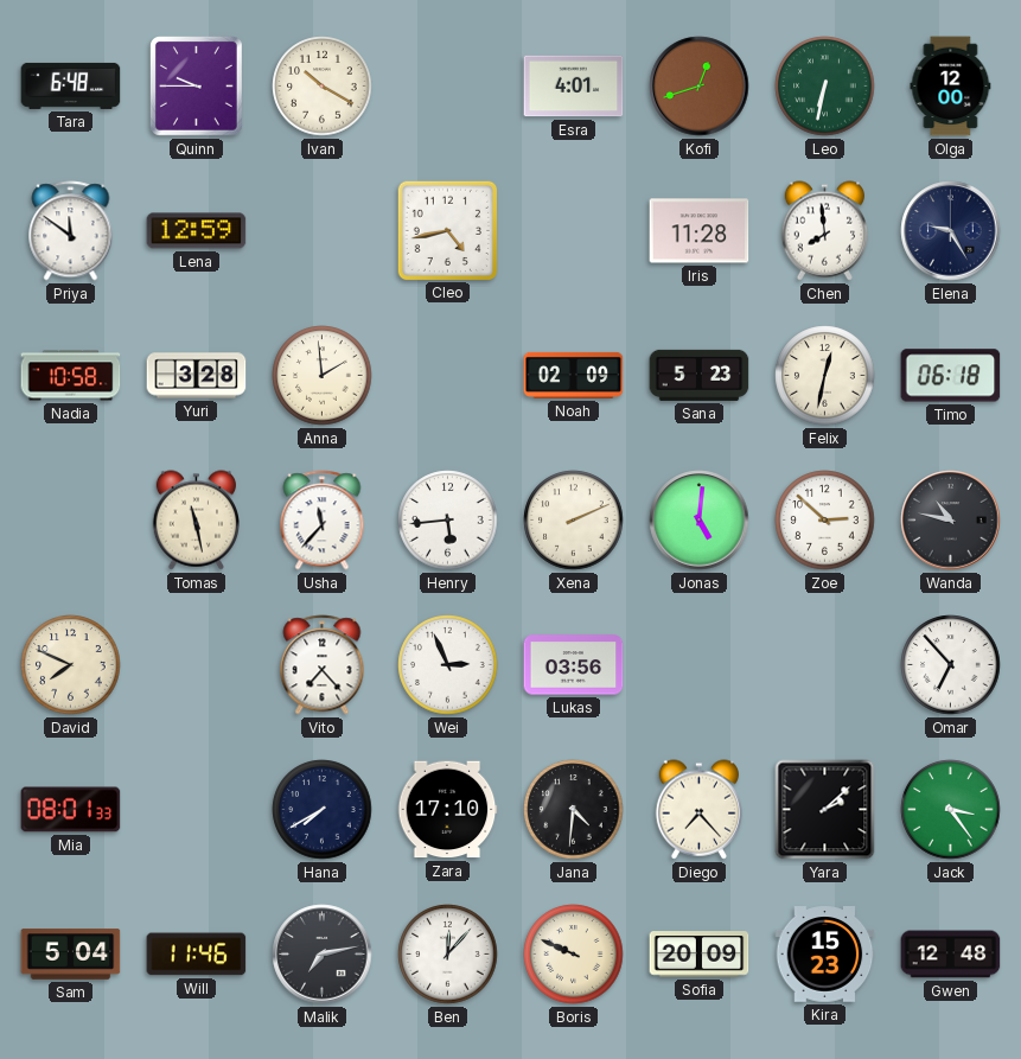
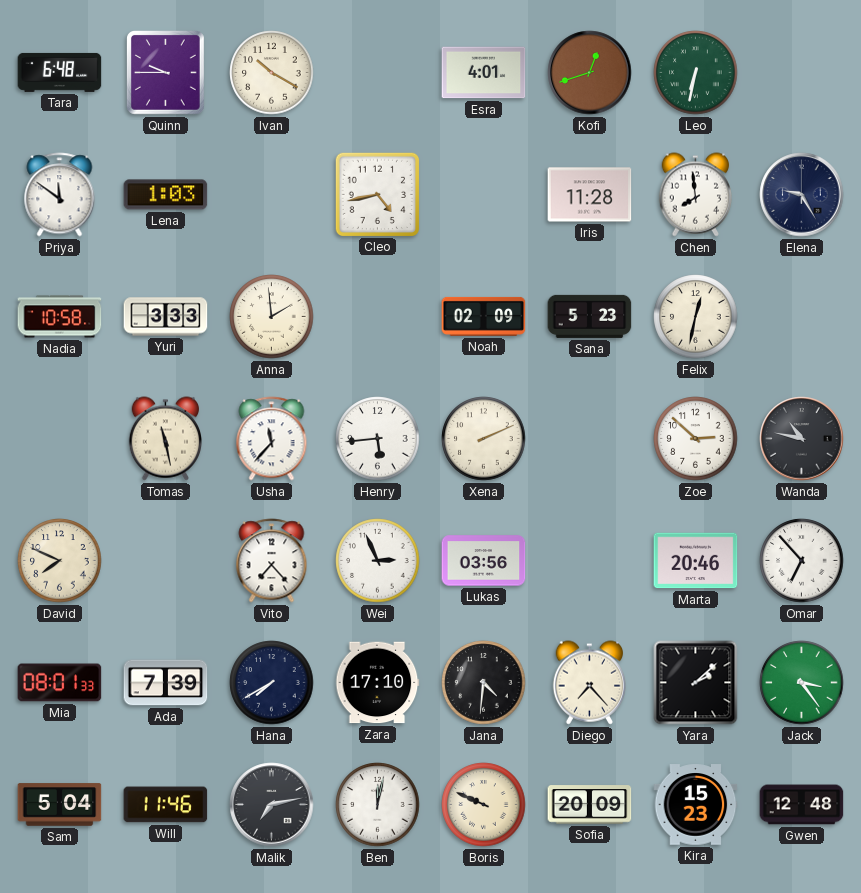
Olga: 12:00 -> none (951, 87)
Lena: 12:59 -> 1:03 (166, 195)
Yuri: 3:28 -> 3:33 (166, 317)
Timo: 06:18 -> none (951, 376)
Jonas: 5:01 -> none (700, 521)
Marta: none -> 20:46 (696, 561)
Ada: none -> 7:39 (166, 683)
Ben: 12:07 -> 12:02 (378, 805)
